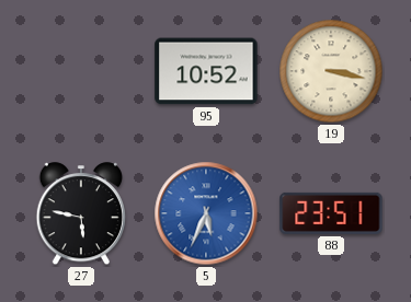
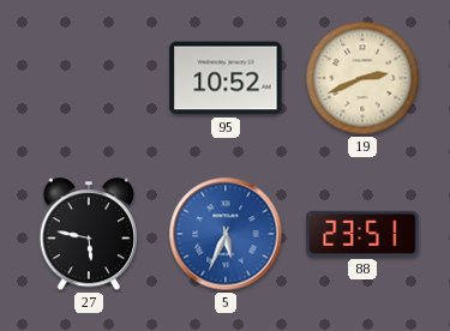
19: 3:17 -> 2:41 (362, 78)
